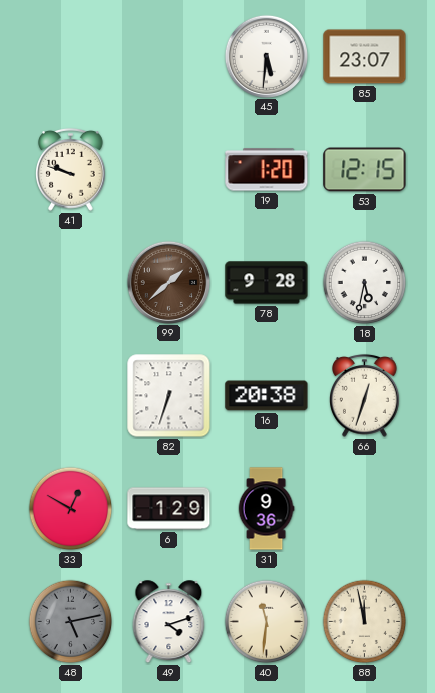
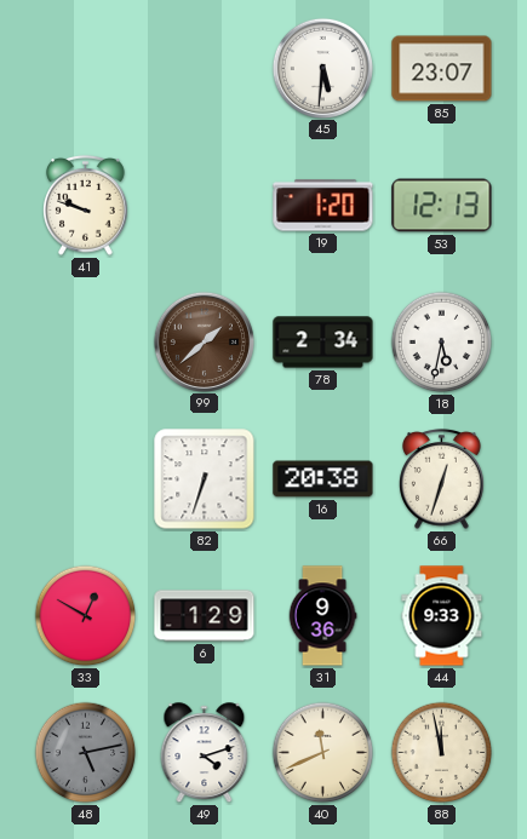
53: 12:15 -> 12:13 (442, 206)
78: 9:28 -> 2:34 (323, 343)
44: none -> 9:33 (442, 616)
40: 11:31 -> 11:41 (323, 753)
